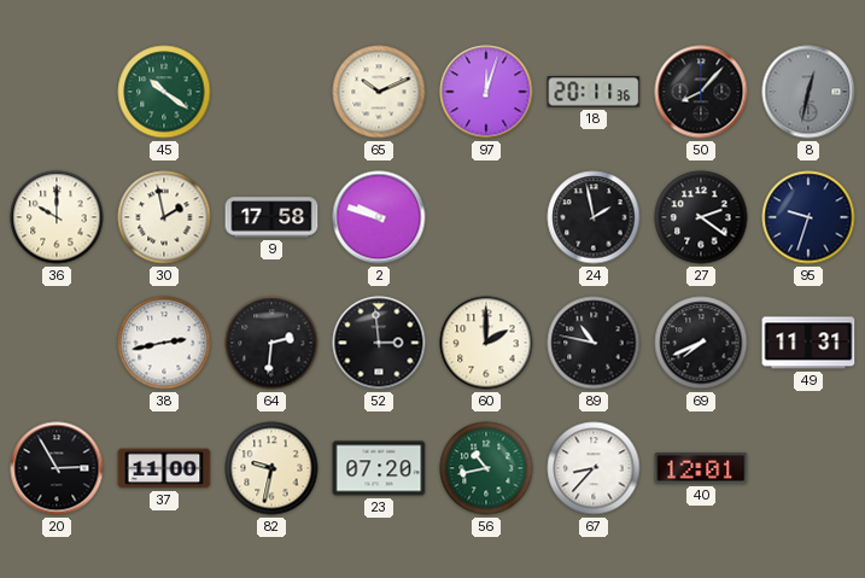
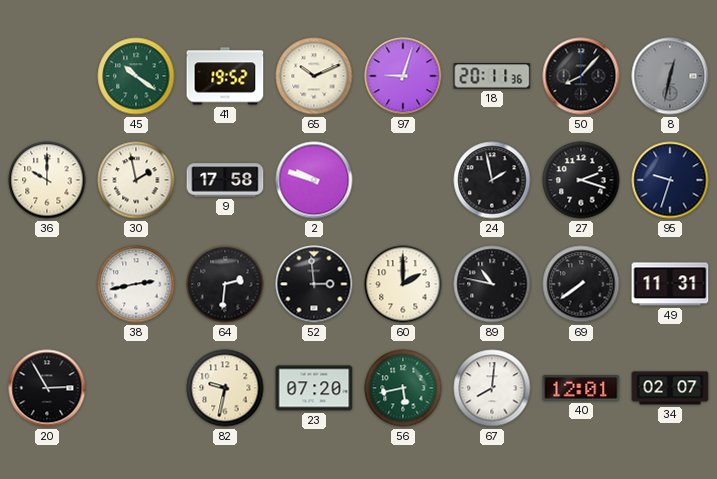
41: none -> 19:52 (225, 76)
97: 12:03 -> 9:03 (403, 76)
27: 2:21 -> 2:18 (581, 180)
69: 7:41 -> 7:39 (581, 284)
37: 11:00 -> none (164, 468)
56: 10:43 -> 5:43 (403, 388)
67: 8:37 -> 8:01 (492, 388)
34: none -> 02:07 (670, 388)
